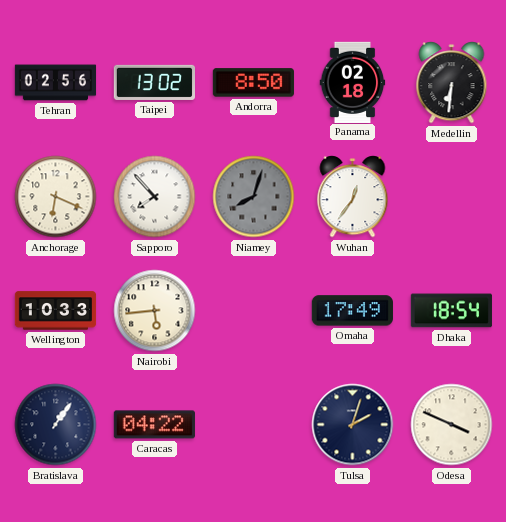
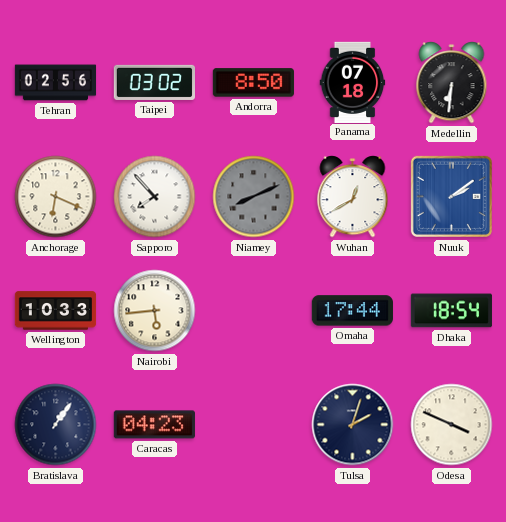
Taipei: 13:02 -> 03:02 (154, 82)
Panama: 02:18 -> 07:18 (353, 82)
Niamey: 8:03 -> 8:11 (254, 197)
Wuhan: 12:36 -> 12:40 (353, 197)
Nuuk: none -> 2:09 (451, 196)
Omaha: 17:49 -> 17:44 (352, 311)
Caracas: 04:22 -> 04:23 (154, 425)
